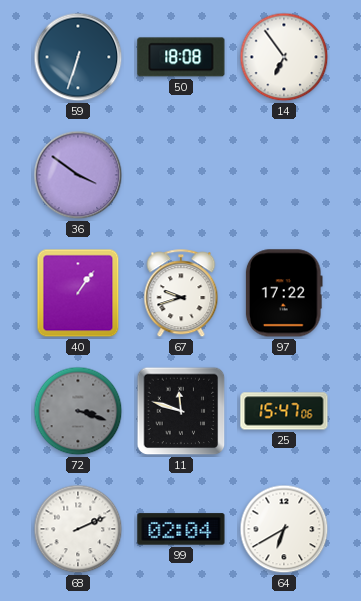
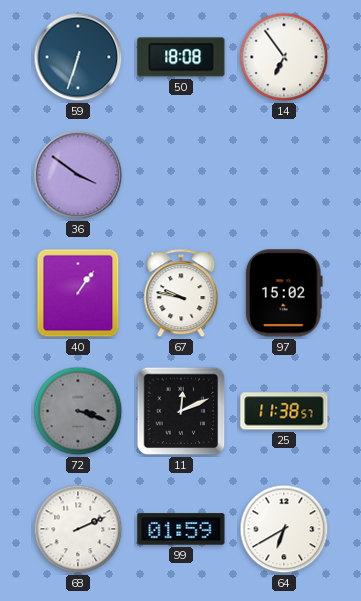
67: 9:42 -> 9:47 (181, 294)
97: 17:22 -> 15:02 (284, 293)
11: 11:48 -> 12:11 (181, 411)
25: 15:47 -> 11:38 (284, 411)
99: 02:04 -> 01:59 (181, 529)
